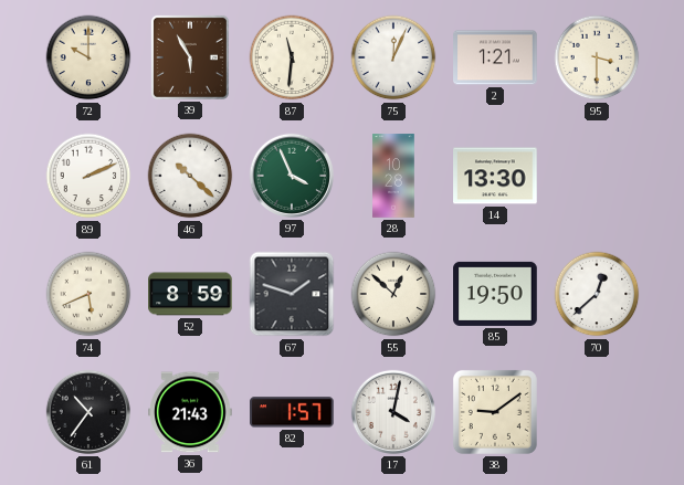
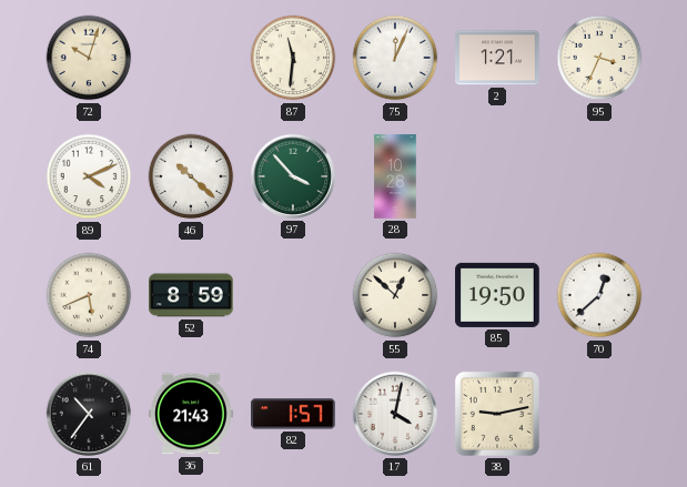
72: 10:00 -> 10:03 (89, 58)
39: 5:55 -> none (190, 57)
95: 3:30 -> 3:34 (599, 58)
89: 2:11 -> 4:11 (89, 176)
97: 3:56 -> 3:53 (293, 176)
14: 13:30 -> none (495, 176)
67: 1:48 -> none (292, 294)
38: 9:09 -> 9:13 (497, 414)
